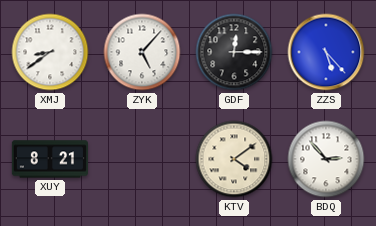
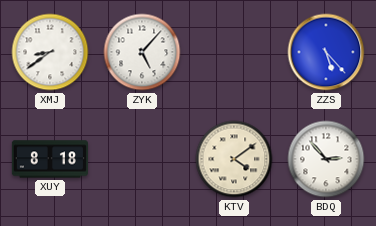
GDF: 12:15 -> none (234, 52)
XUY: 8:21 -> 8:18 (50, 159)
